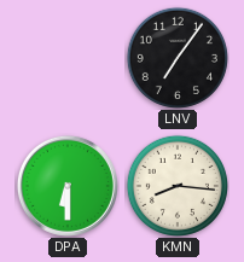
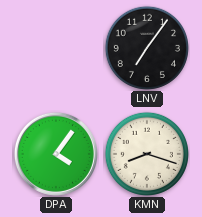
DPA: 6:30 -> 4:06 (56, 154)
KMN: 8:16 -> 8:18 (147, 154)
